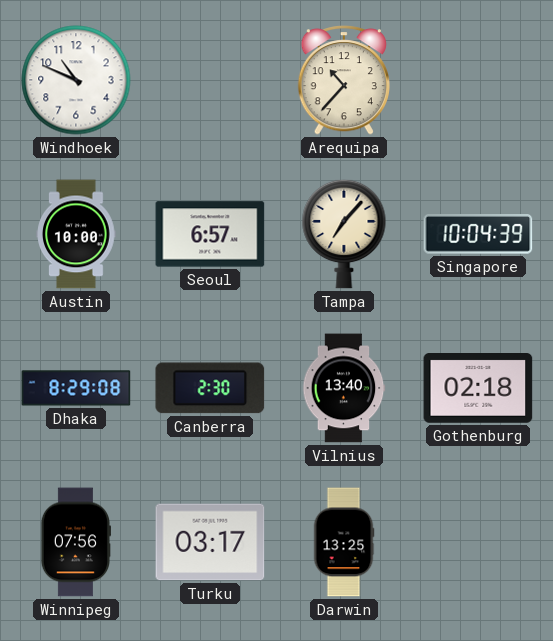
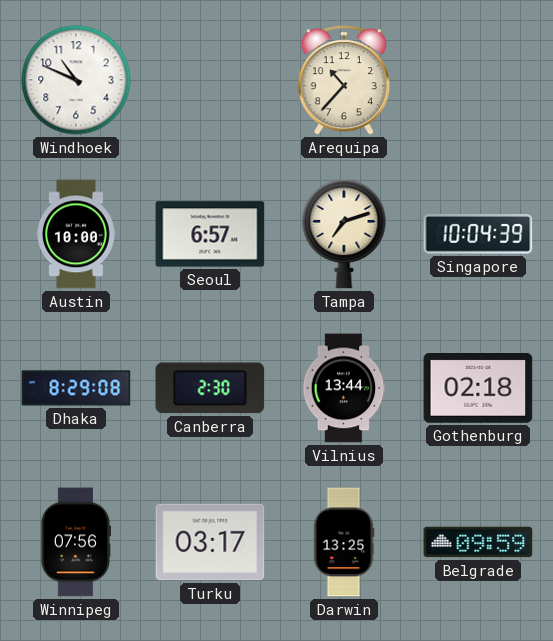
Tampa: 7:07 -> 7:12 (344, 234)
Vilnius: 13:40 -> 13:44 (344, 388)
Belgrade: none -> 09:59 (478, 542)
